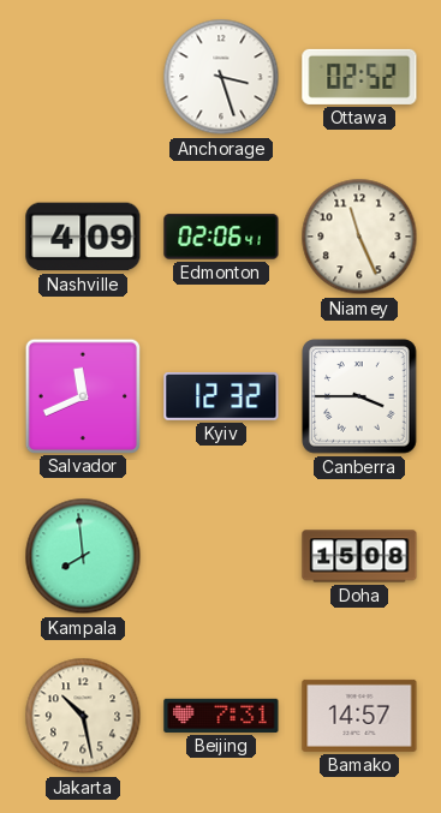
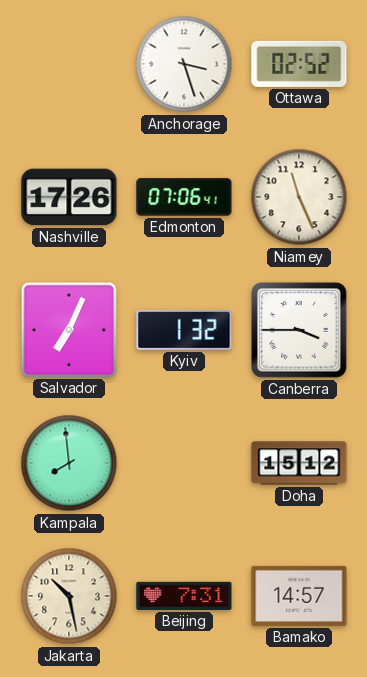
Nashville: 4:09 -> 17:26 (69, 197)
Edmonton: 02:06 -> 07:06 (184, 197)
Salvador: 11:41 -> 7:04 (68, 329)
Kyiv: 12:32 -> 1:32 (184, 331)
Doha: 15:08 -> 15:12 (299, 463)
